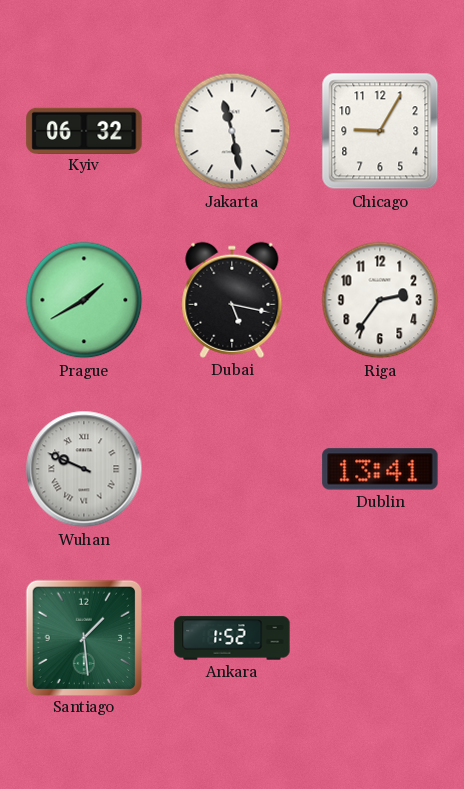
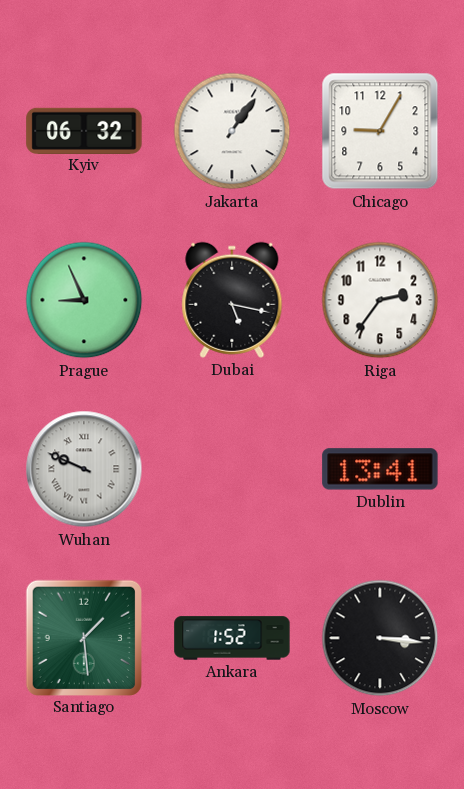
Jakarta: 11:28 -> 1:06 (232, 131)
Prague: 1:40 -> 8:56 (84, 300)
Moscow: none -> 3:16 (380, 638)
